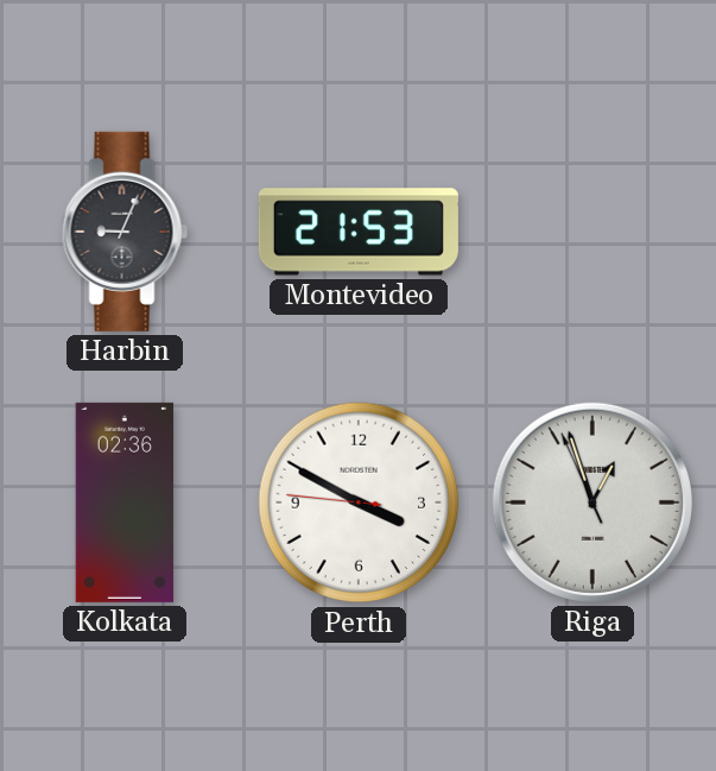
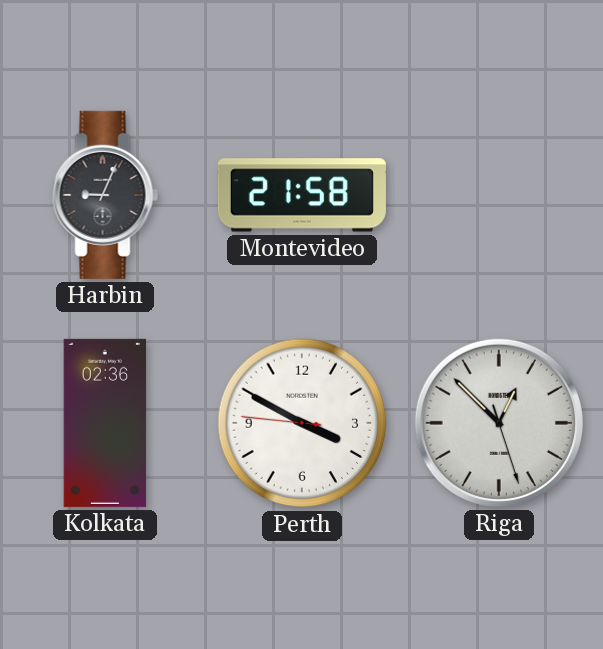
Montevideo: 21:53 -> 21:58 (302, 195)
Riga: 12:56 -> 12:52 (499, 423)
